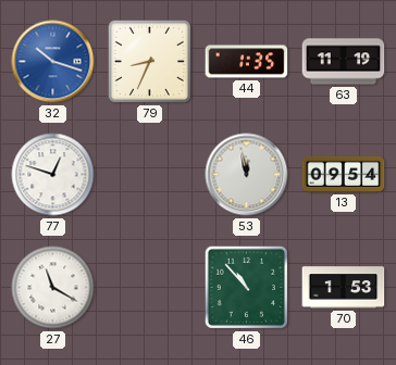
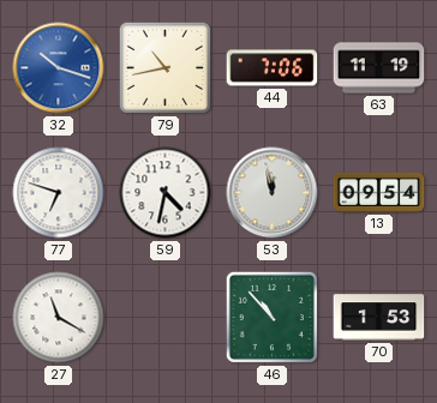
79: 8:34 -> 10:43 (164, 67)
44: 1:35 -> 7:06 (273, 68)
77: 12:48 -> 6:48 (59, 193)
59: none -> 4:32 (166, 193)
